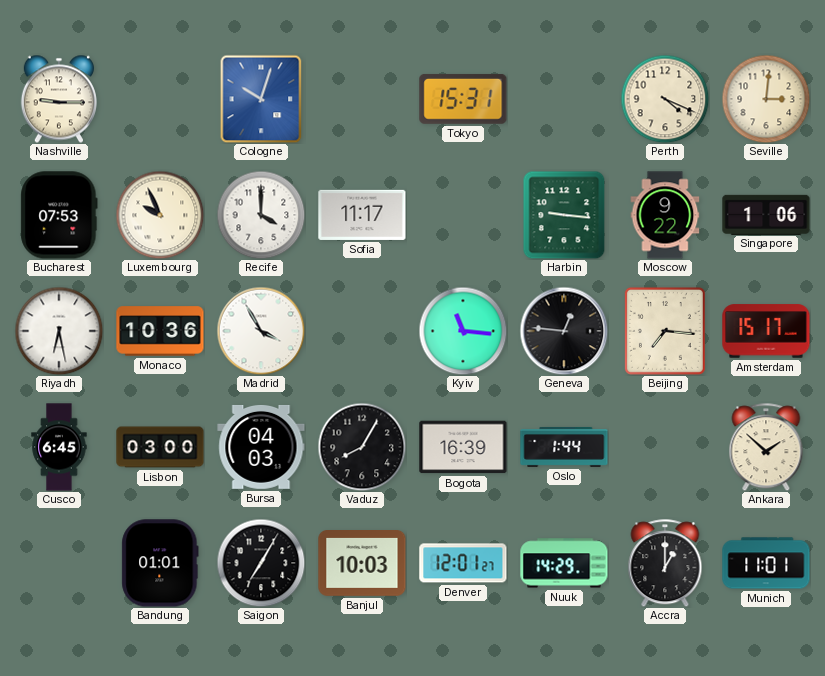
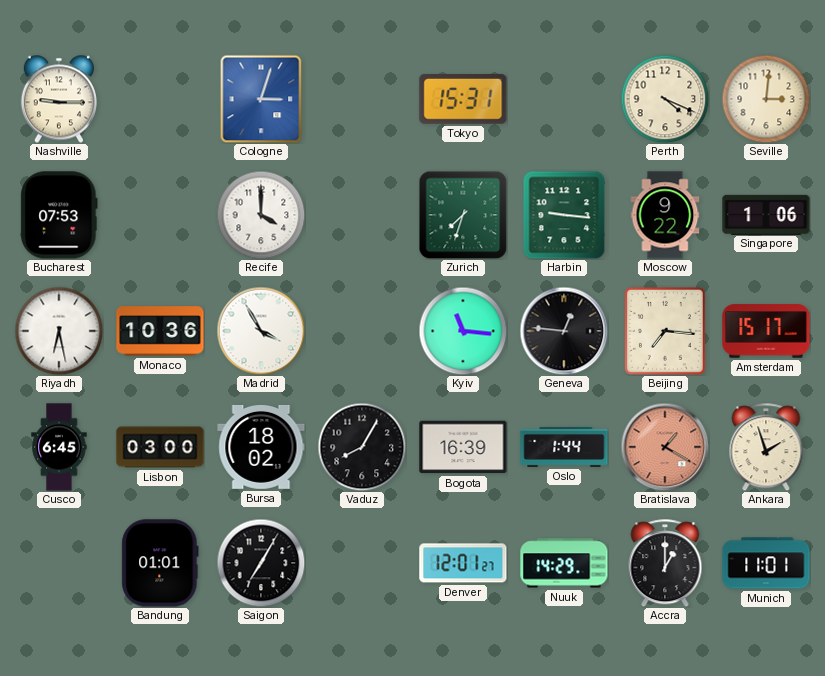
Cologne: 10:03 -> 3:03 (261, 99)
Luxembourg: 9:56 -> none (160, 215)
Sofia: 11:17 -> none (362, 215)
Zurich: none -> 7:33 (463, 215)
Bursa: 04:03 -> 18:02 (261, 447)
Bratislava: none -> 1:20 (665, 447)
Ankara: 1:52 -> 1:57 (766, 447)
Banjul: 10:03 -> none (362, 564)
